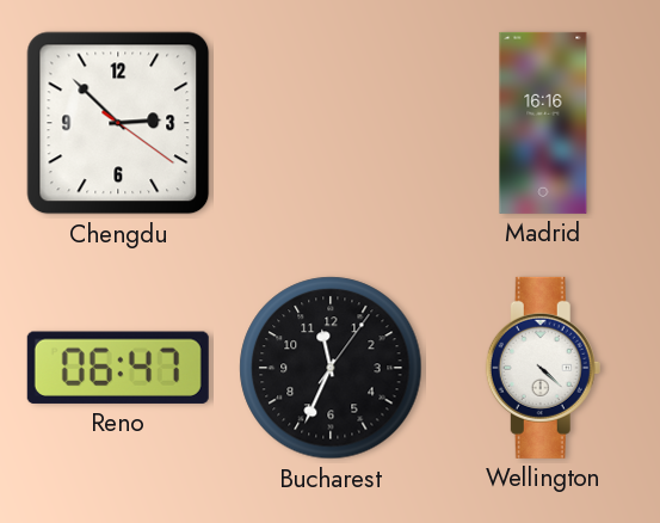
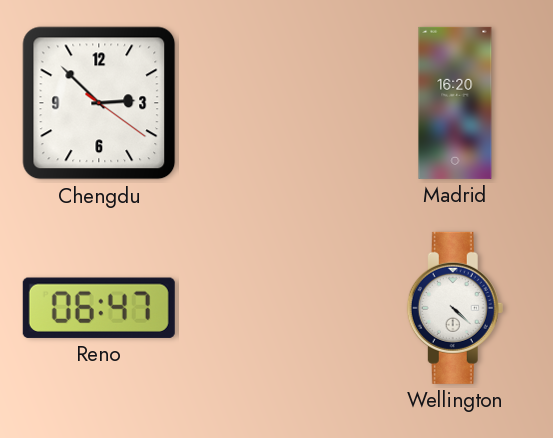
Madrid: 16:16 -> 16:20 (455, 103)
Bucharest: 11:34 -> none (331, 368)
